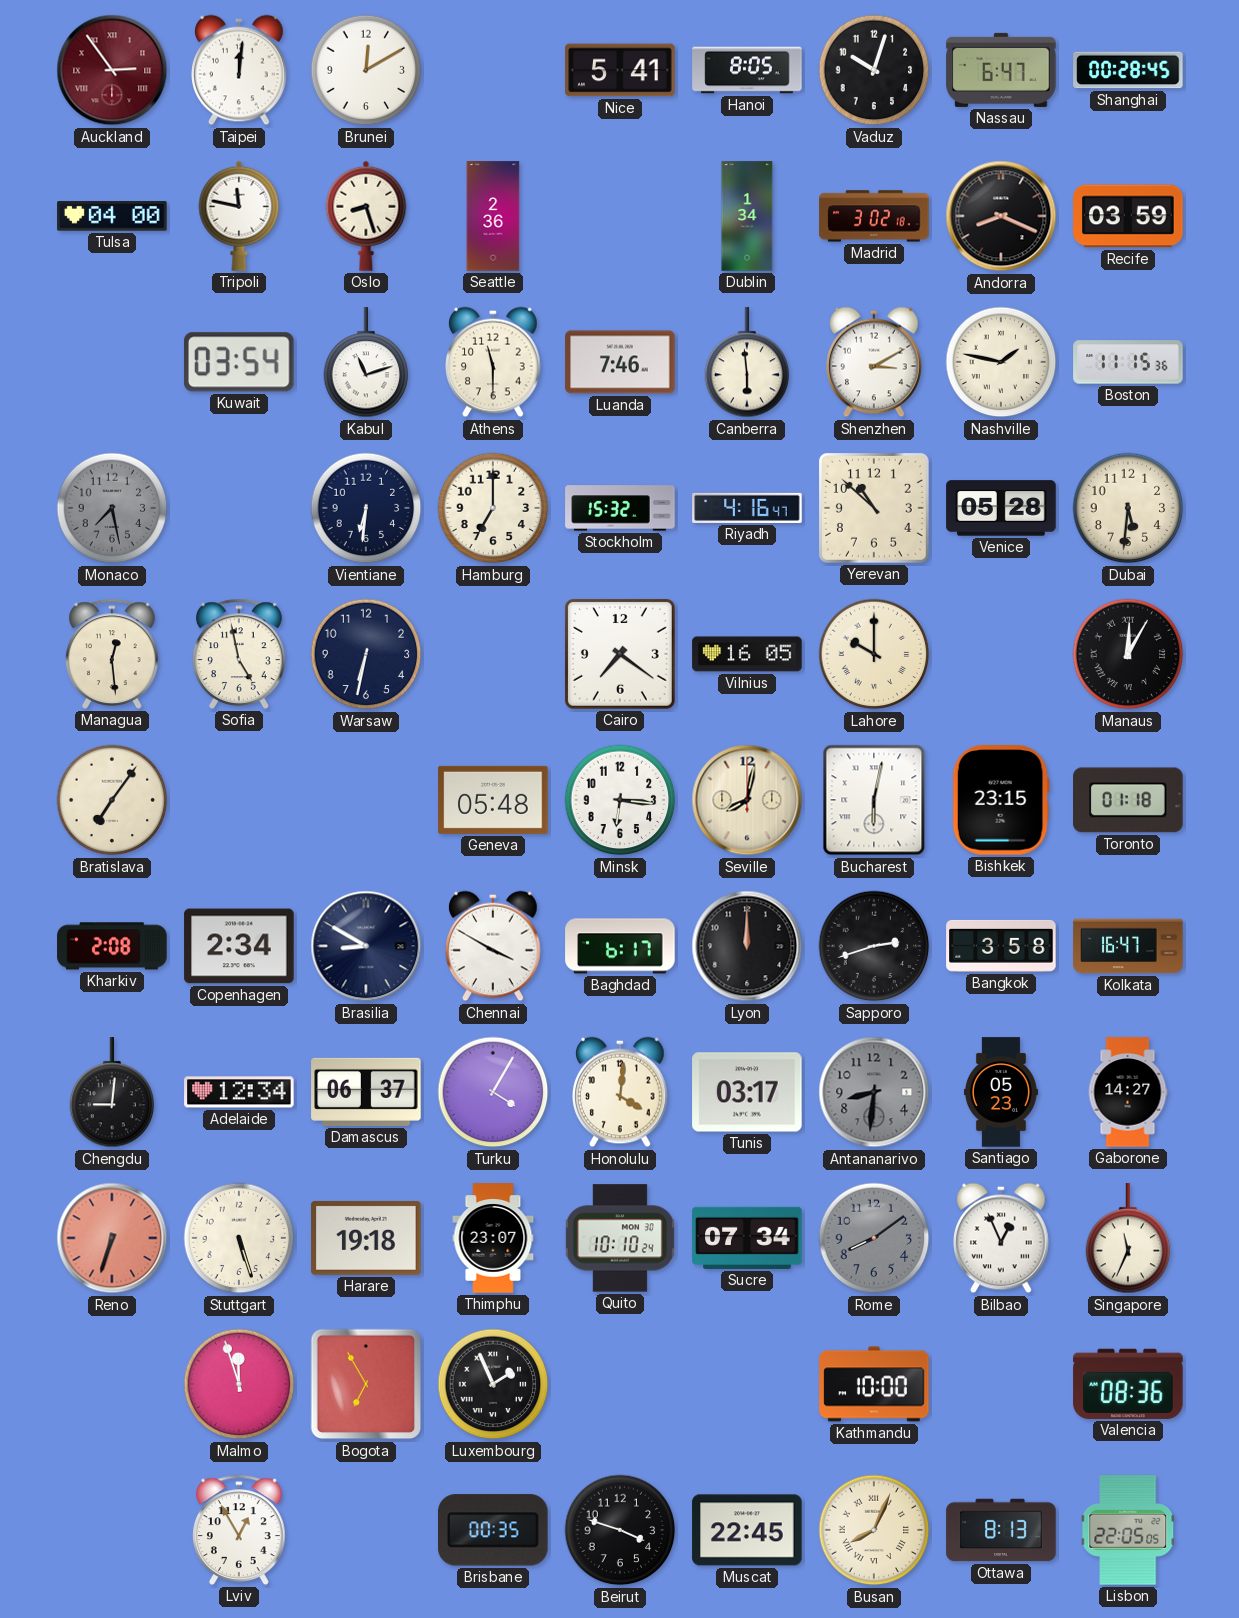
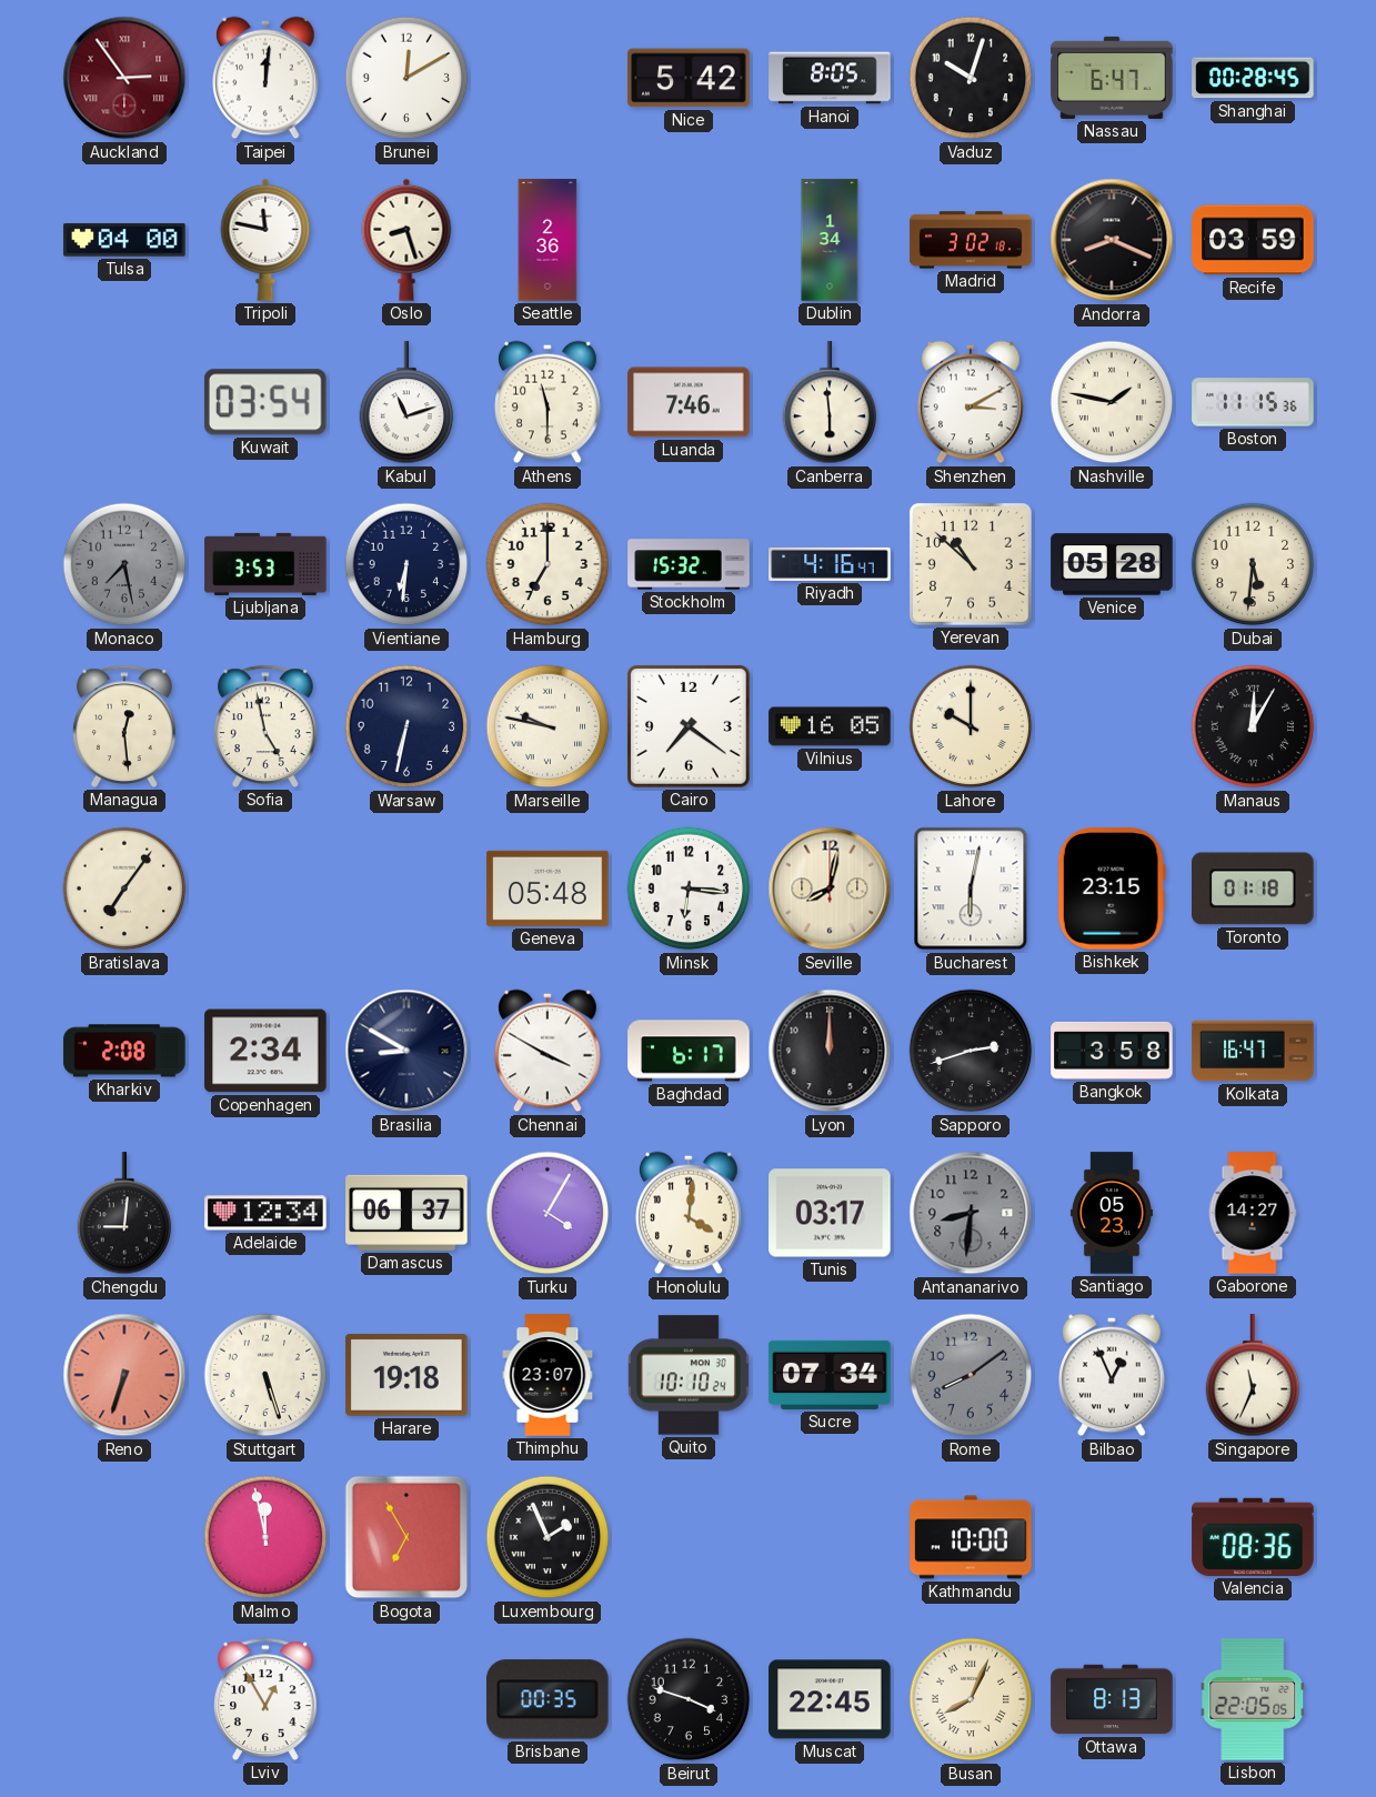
Nice: 5:41 -> 5:42 (689, 78)
Ljubljana: none -> 3:53 (265, 564)
Marseille: none -> 9:47 (548, 726)
Malmo: 11:57 -> 11:58 (265, 1537)
